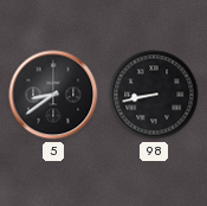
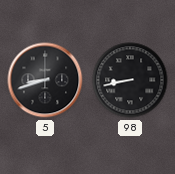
5: 8:39 -> 8:42 (45, 80)
